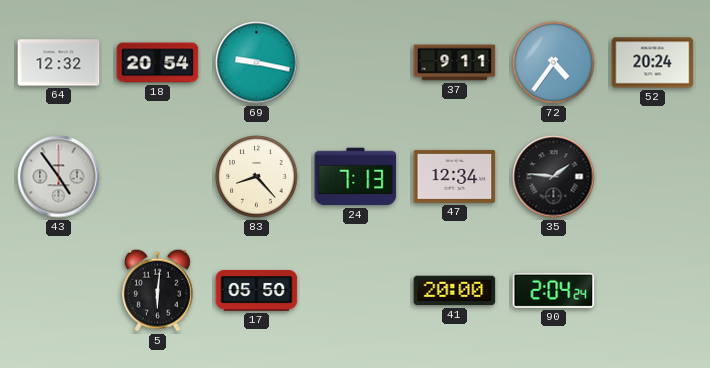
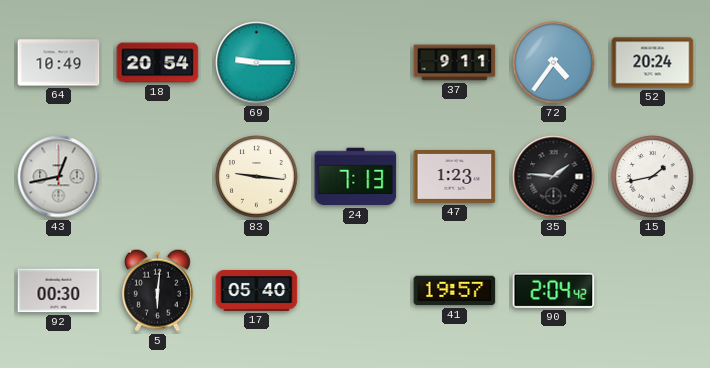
64: 12:32 -> 10:49 (59, 63)
69: 9:17 -> 9:15 (257, 63)
43: 4:54 -> 12:43 (59, 177)
83: 8:23 -> 9:16 (257, 177)
47: 12:34 -> 1:23 (455, 176)
15: none -> 1:43 (653, 177)
92: none -> 00:30 (59, 291)
17: 05:50 -> 05:40 (257, 291)
41: 20:00 -> 19:57 (455, 291)
90: 2:04:24 -> 2:04:42 (554, 290)
